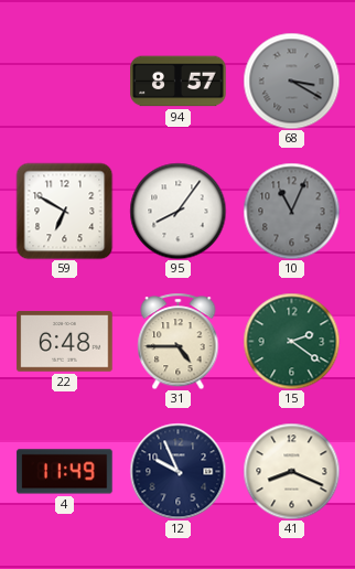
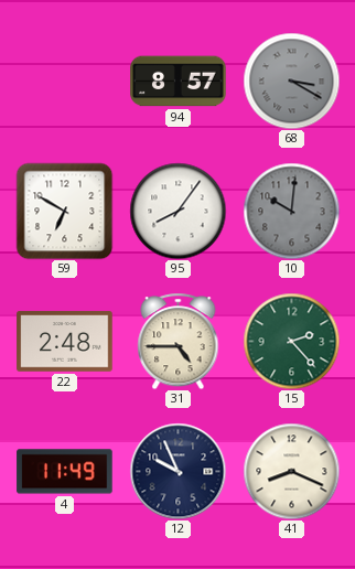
10: 11:04 -> 10:01 (291, 211)
22: 6:48 -> 2:48 (65, 342)
15: 2:21 -> 2:23 (291, 341)
